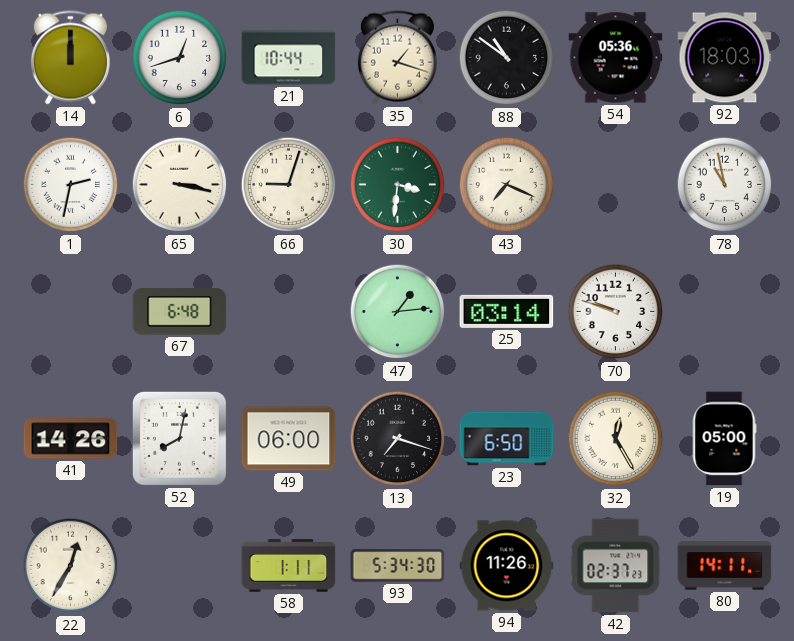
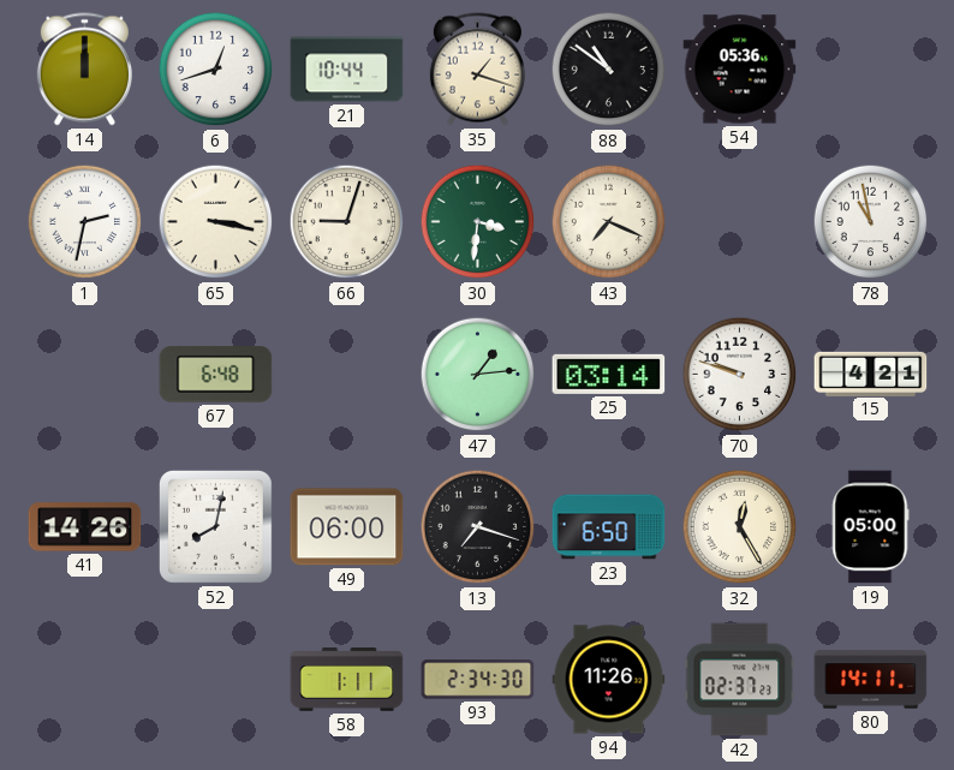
92: 18:03 -> none (725, 58)
15: none -> 4:21 (871, 374)
22: 12:35 -> none (71, 566)
93: 5:34 -> 2:34 (478, 680)
